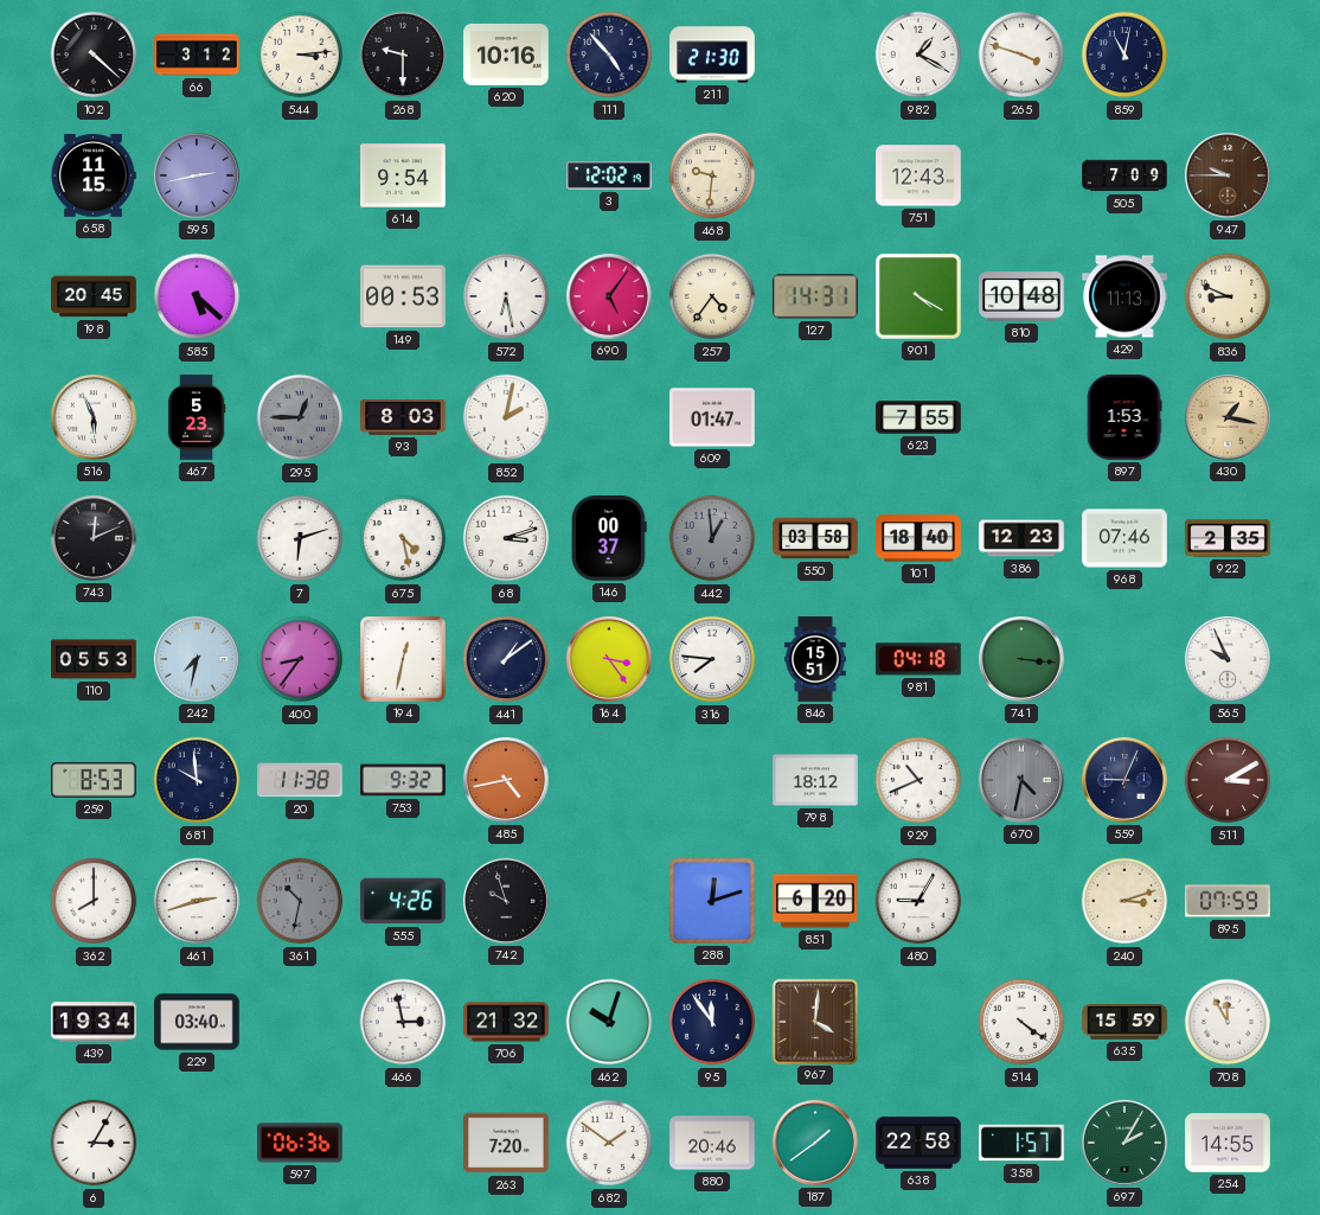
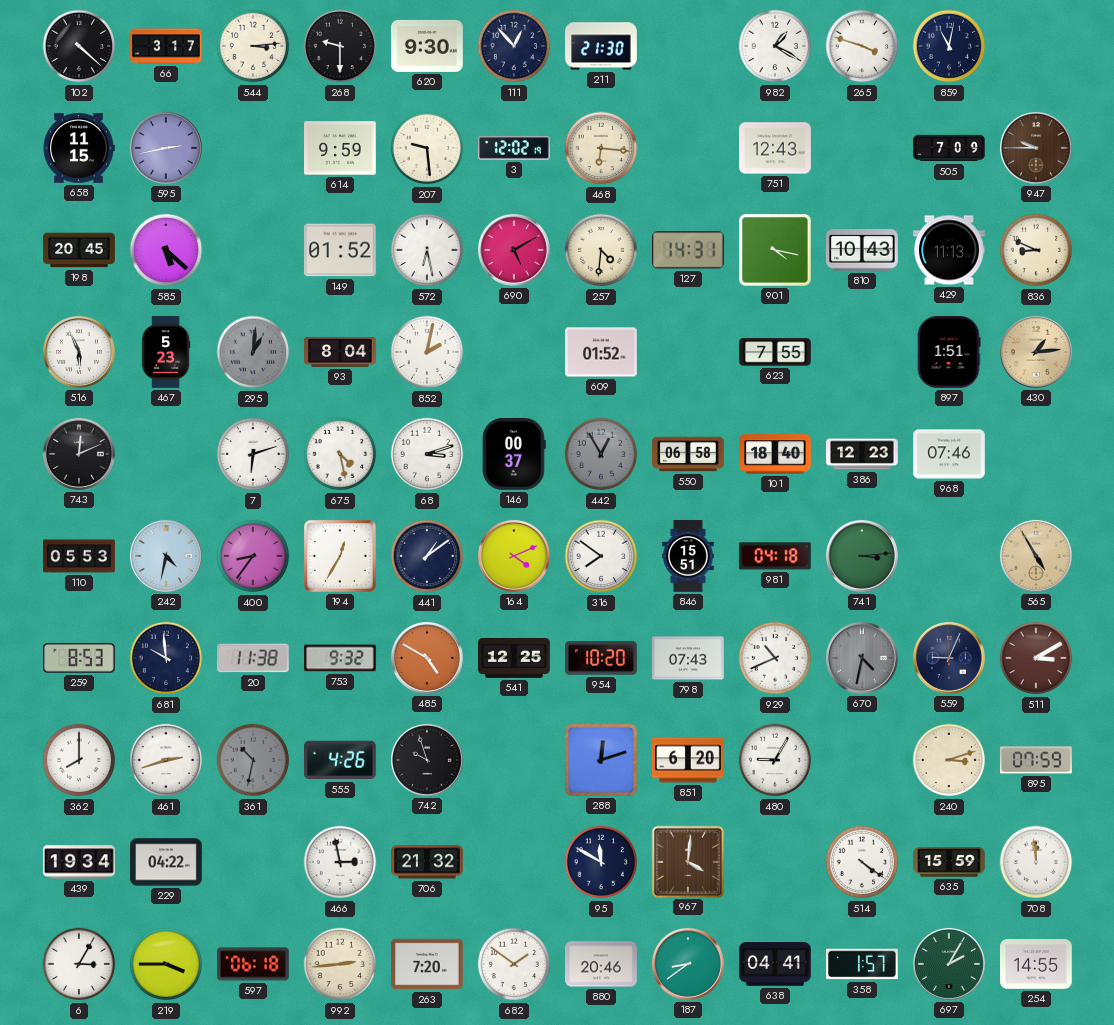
66: 3:12 -> 3:17 (166, 46)
620: 10:16 -> 9:30 (427, 46)
111: 4:53 -> 12:53 (514, 46)
614: 9:54 -> 9:59 (341, 148)
207: none -> 9:29 (427, 148)
468: 9:31 -> 6:16 (601, 148)
149: 00:53 -> 01:52 (341, 250)
690: 5:06 -> 5:10 (514, 250)
257: 4:36 -> 4:31 (601, 250)
901: 4:20 -> 4:17 (776, 251)
810: 10:48 -> 10:43 (863, 250)
295: 12:45 -> 1:01 (253, 352)
93: 8:03 -> 8:04 (340, 352)
609: 01:47 -> 01:52 (602, 352)
897: 1:53 -> 1:51 (949, 353)
430: 1:17 -> 1:14 (1036, 352)
442: 12:59 -> 12:55 (601, 454)
550: 03:58 -> 06:58 (688, 454)
922: 2:35 -> none (1228, 538)
242: 7:32 -> 4:32 (166, 556)
194: 12:32 -> 12:35 (341, 557)
164: 3:24 -> 4:11 (514, 556)
316: 7:46 -> 7:51 (601, 556)
741: 3:16 -> 3:14 (862, 556)
565: 9:56 -> 4:55 (1036, 556)
565 dial: white -> champagne (1036, 556)
485: 4:43 -> 4:50 (427, 658)
541: none -> 12:25 (514, 658)
954: none -> 10:20 (601, 658)
798: 18:12 -> 07:43 (688, 658)
229: 03:40 -> 04:22 (166, 862)
462: 10:03 -> none (609, 1022)
95: 11:54 -> 11:50 (601, 862)
708: 11:55 -> 11:59 (1036, 862)
219: none -> 3:45 (166, 964)
597: 06:36 -> 06:18 (253, 964)
992: none -> 2:44 (340, 964)
187: 1:39 -> 8:39 (688, 964)
638: 22:58 -> 04:41 (775, 964)
